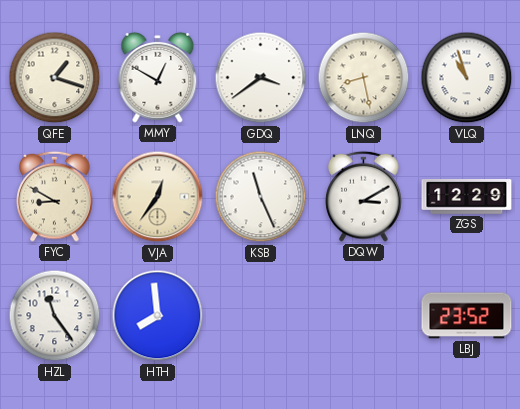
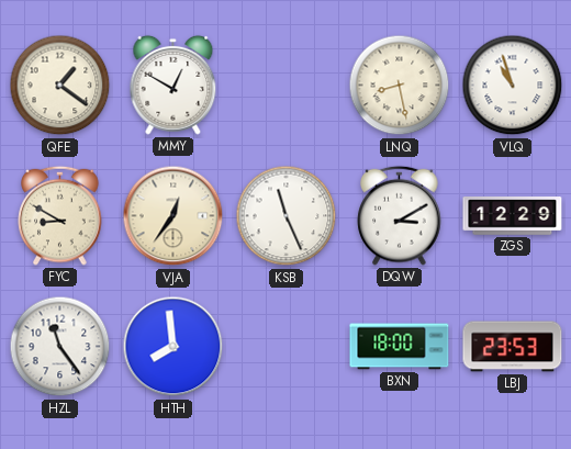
QFE: 1:18 -> 1:21 (60, 86)
GDQ: 3:39 -> none (261, 78)
BXN: none -> 18:00 (400, 347)
LBJ: 23:52 -> 23:53 (513, 347)
